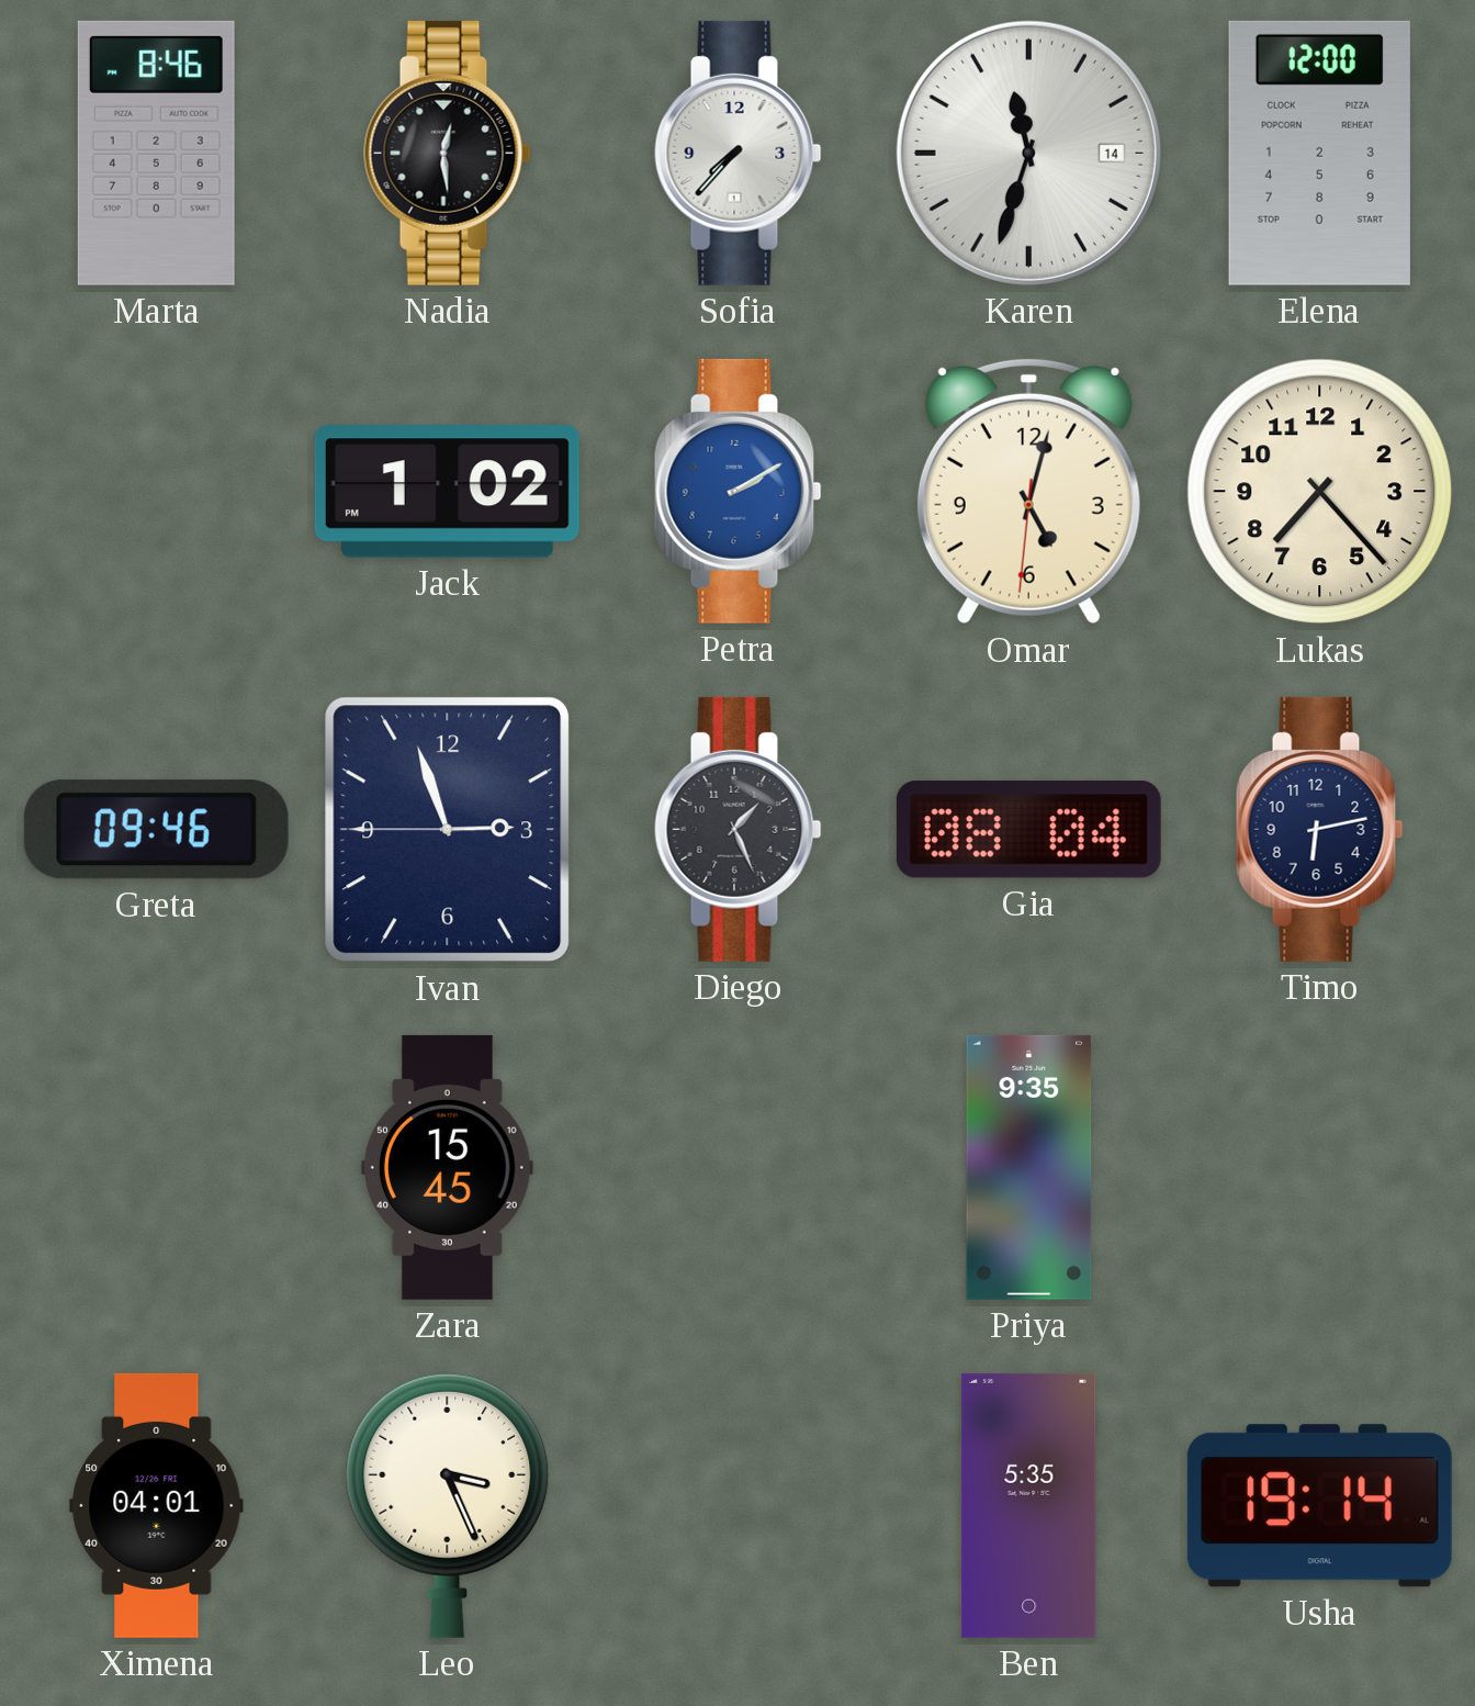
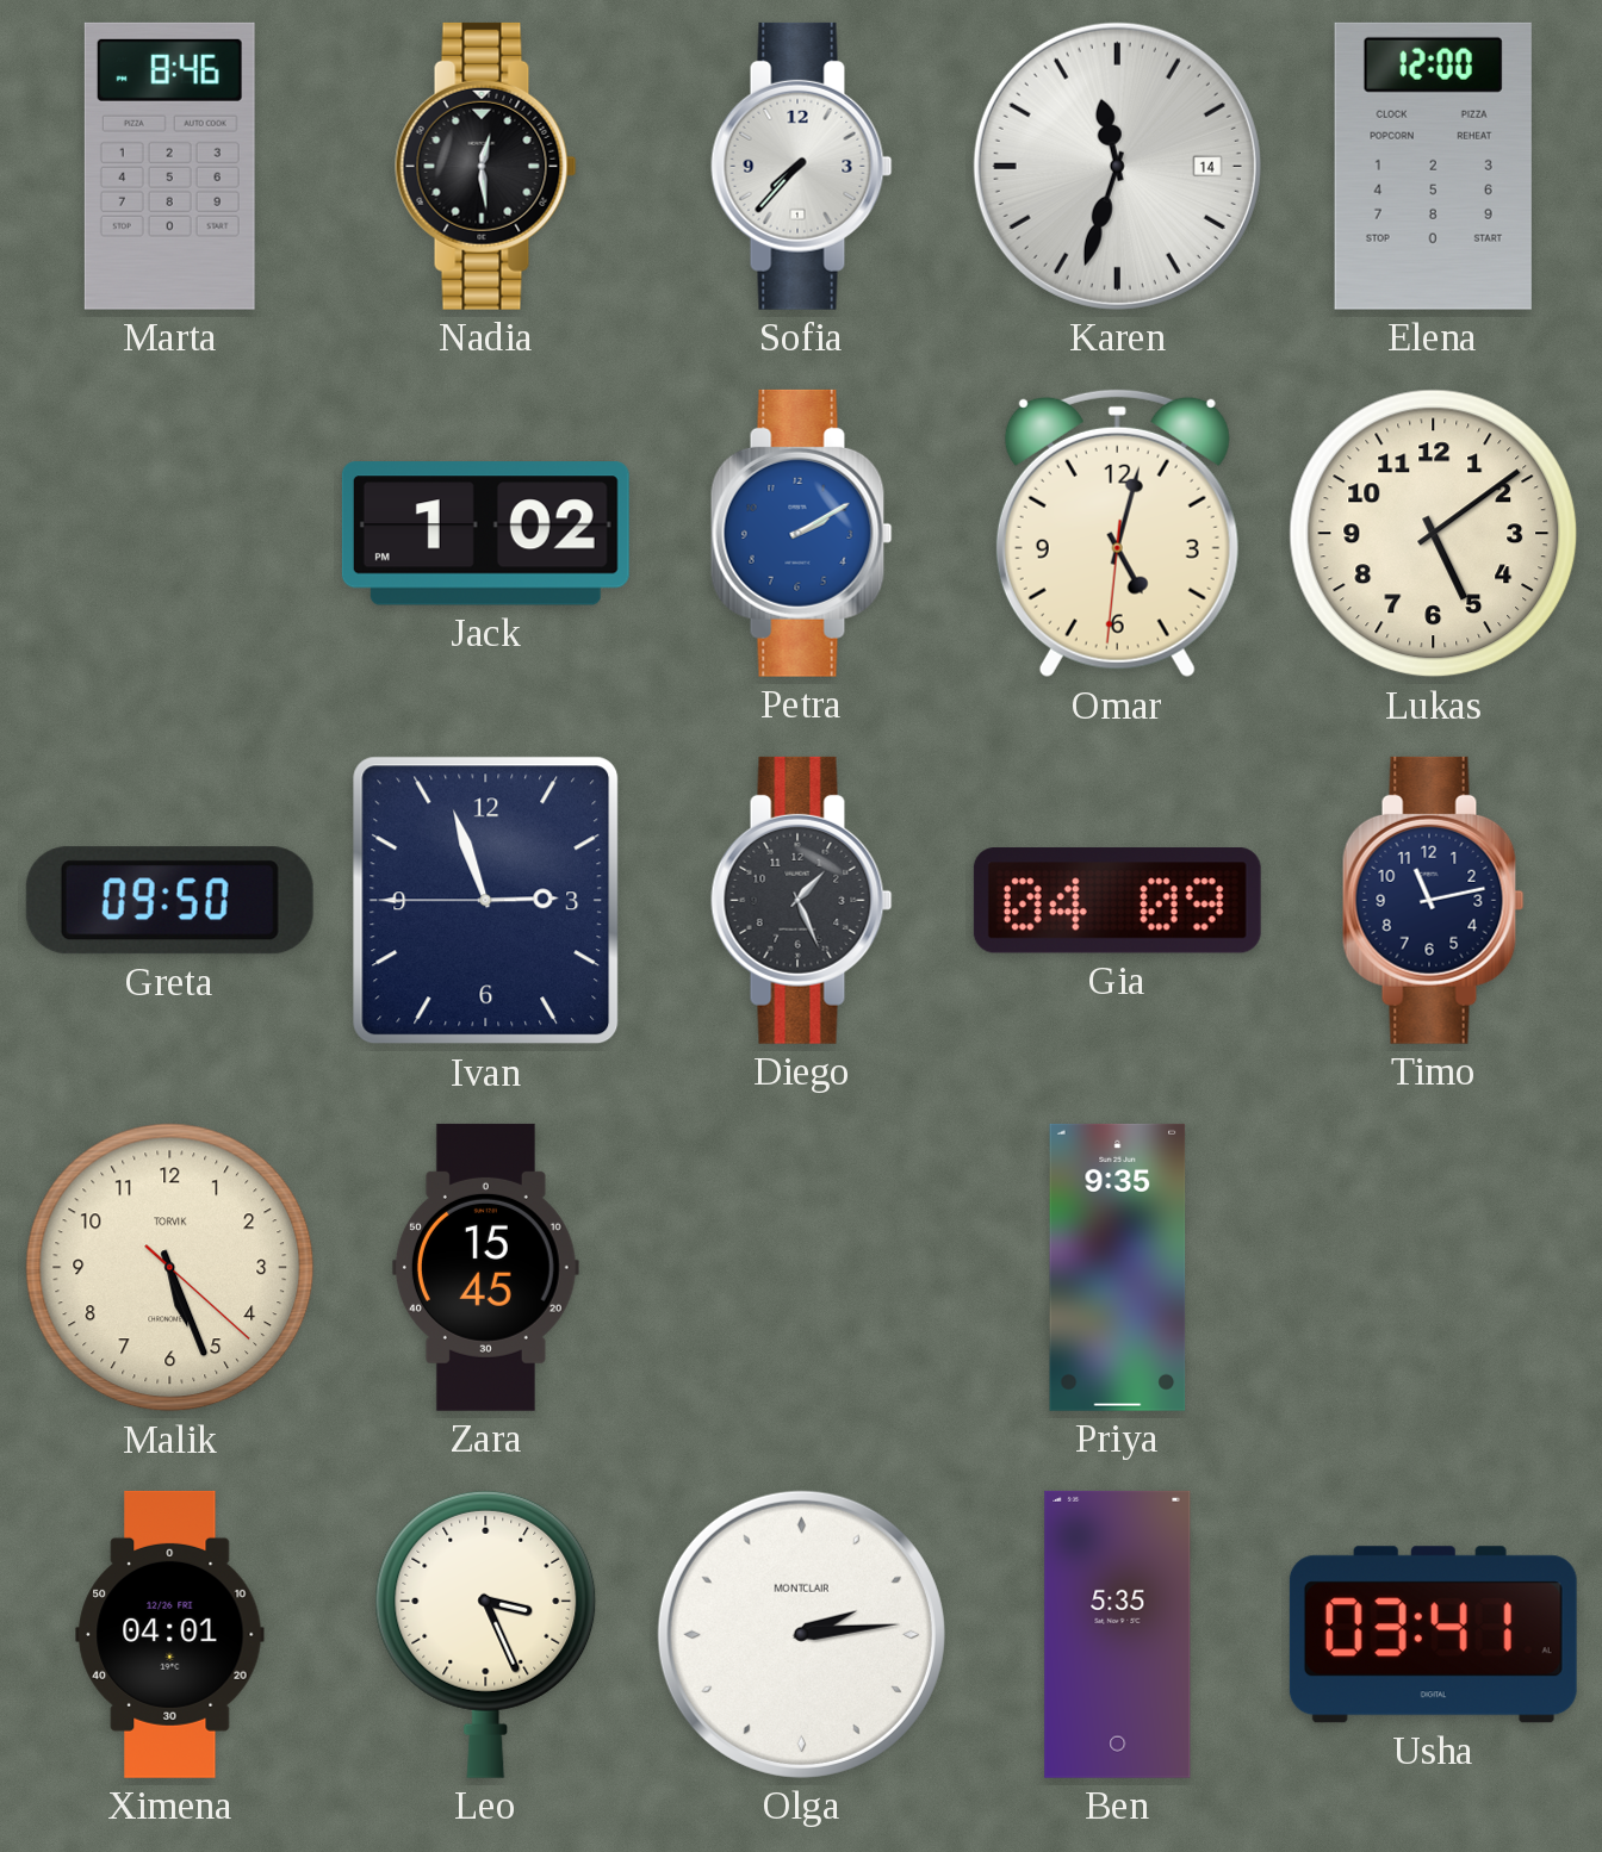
Lukas: 7:23 -> 5:09 (1434, 534)
Greta: 09:46 -> 09:50 (169, 901)
Gia: 08:04 -> 04:09 (1117, 901)
Timo: 6:13 -> 11:13 (1434, 900)
Malik: none -> 5:26 (170, 1268)
Olga: none -> 2:14 (801, 1634)
Usha: 19:14 -> 03:41 (1433, 1635)
